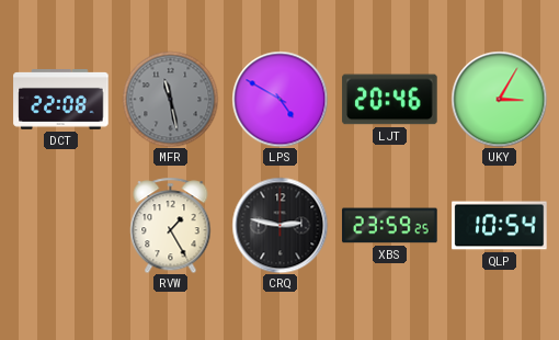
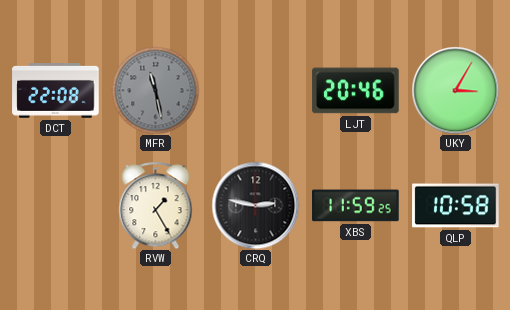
LPS: 4:50 -> none (279, 99)
XBS: 23:59 -> 11:59 (356, 206)
QLP: 10:54 -> 10:58 (456, 206)
